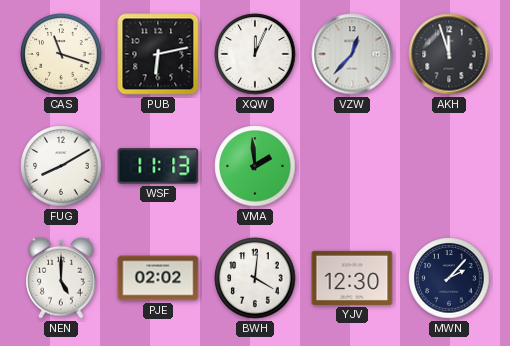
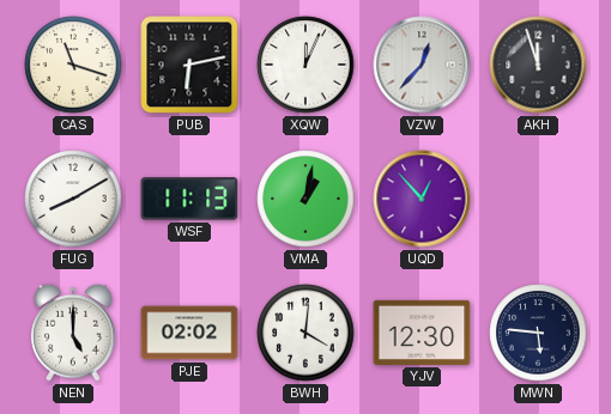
VMA: 1:59 -> 1:02 (305, 199)
UQD: none -> 12:53 (422, 199)
MWN: 2:07 -> 5:46 (538, 333)
